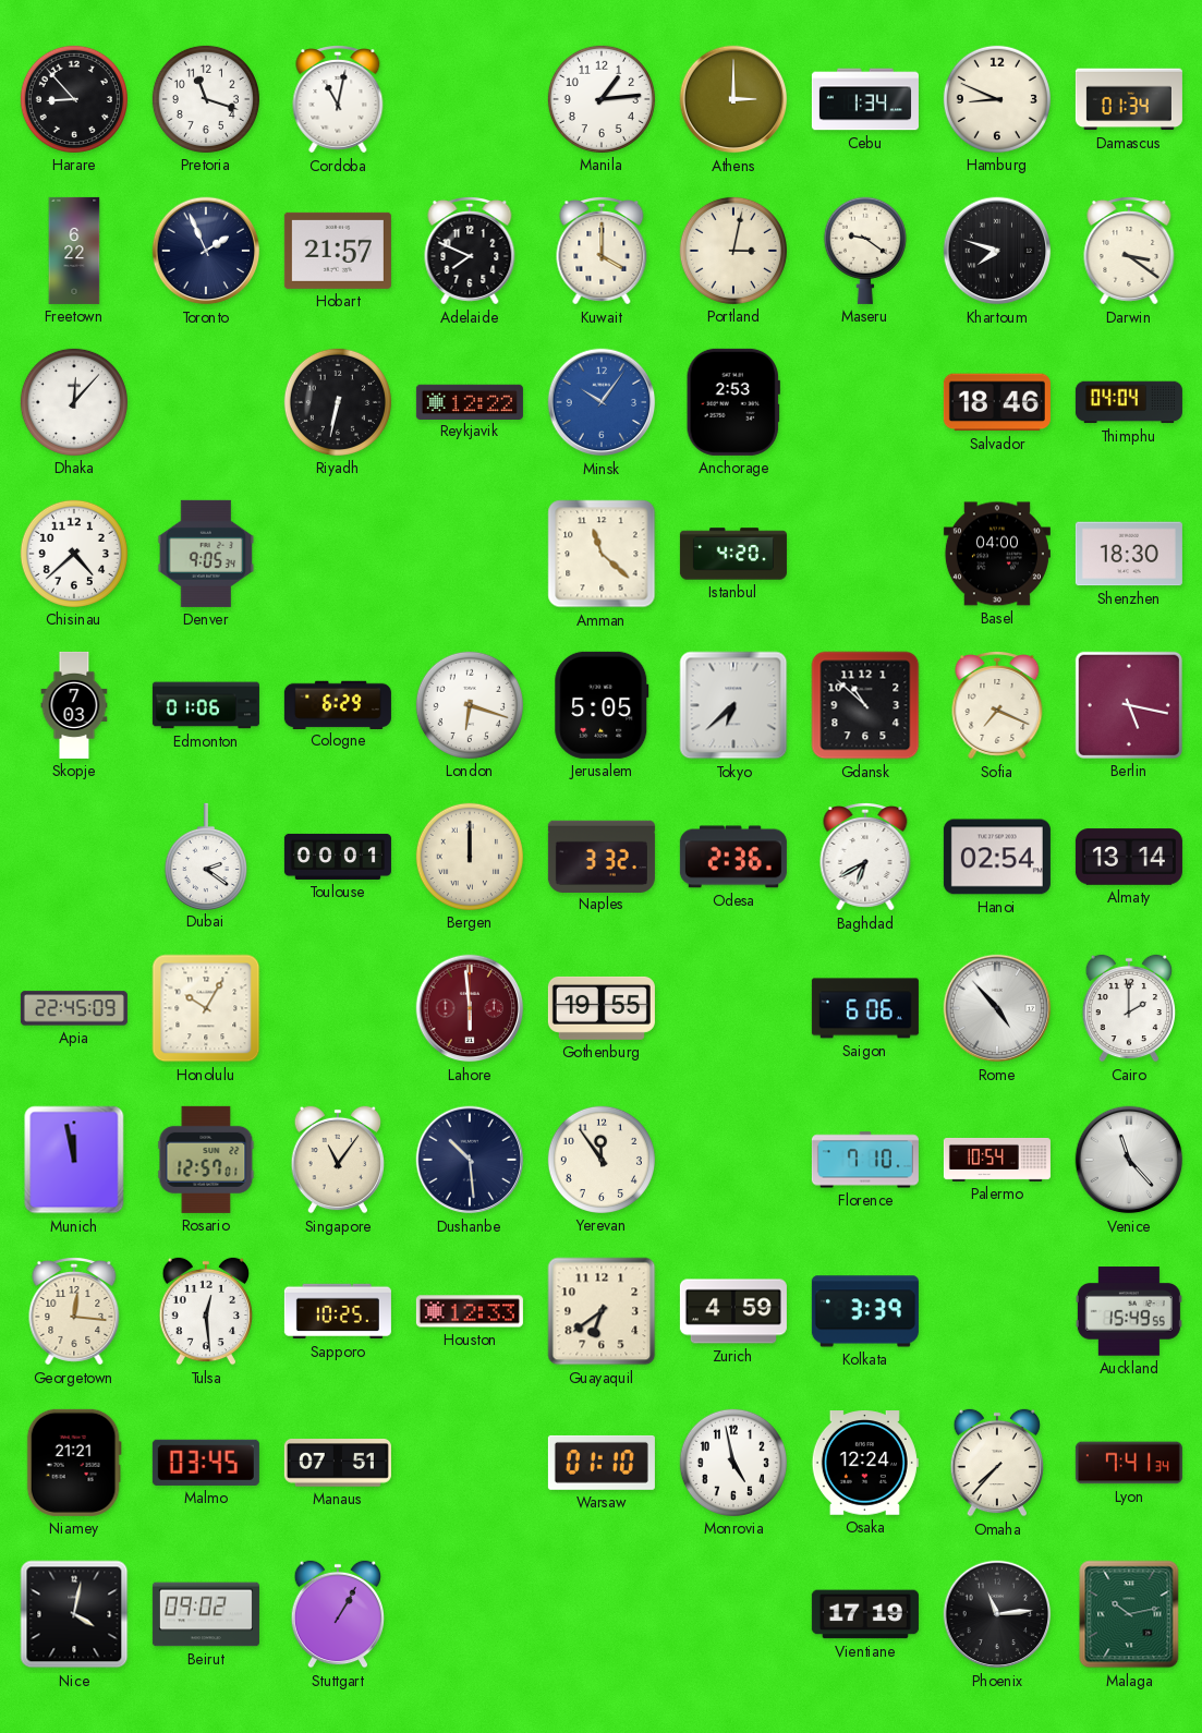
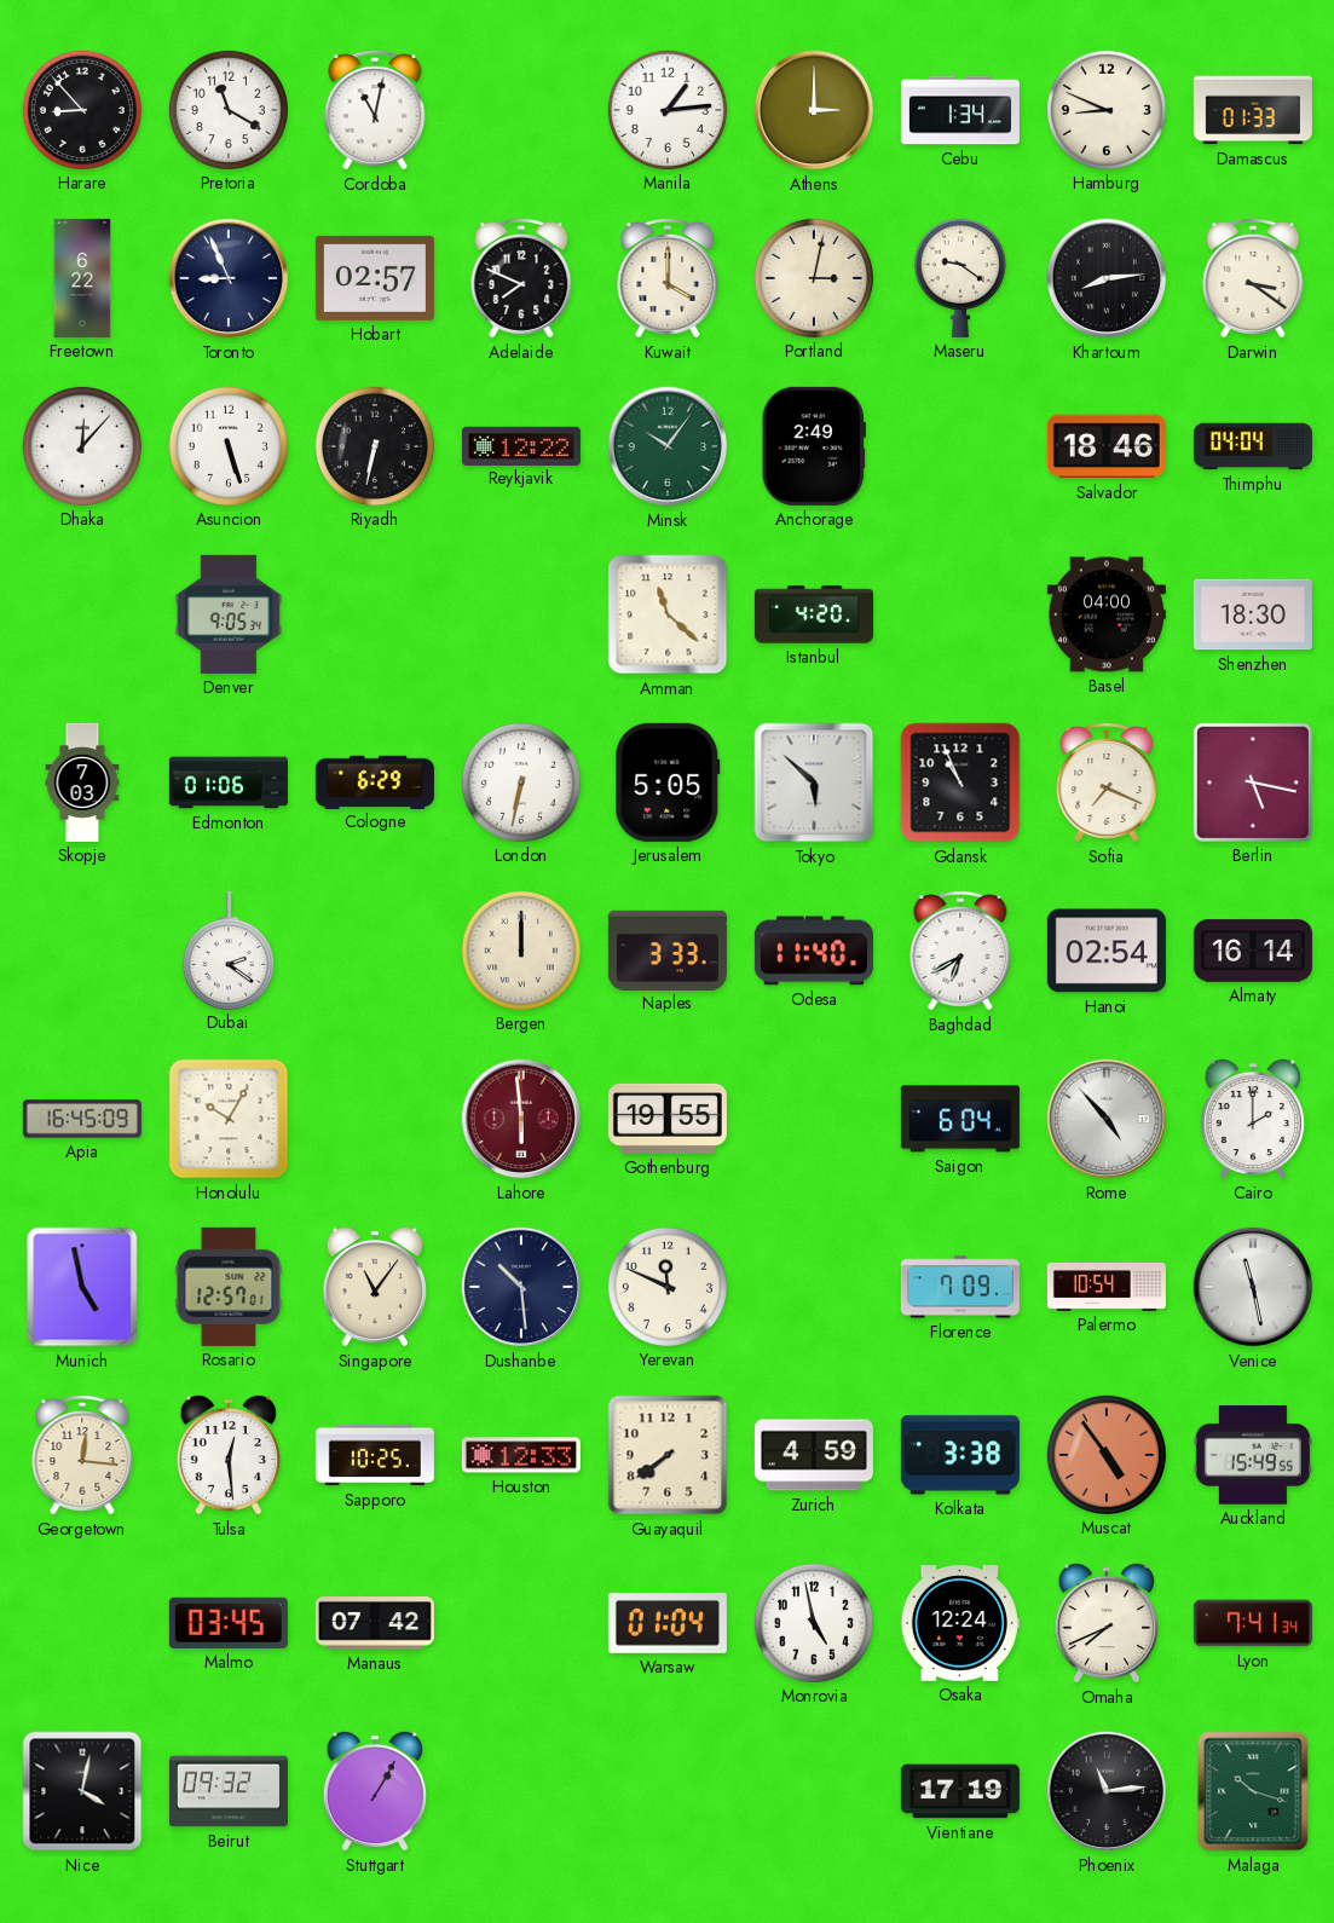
Pretoria: 11:18 -> 11:20 (229, 110)
Damascus: 01:34 -> 01:33 (1253, 110)
Toronto: 1:56 -> 8:56 (229, 278)
Hobart: 21:57 -> 02:57 (375, 278)
Khartoum: 7:48 -> 8:14 (1107, 278)
Asuncion: none -> 5:27 (229, 446)
Minsk dial: blue -> green (668, 446)
Anchorage: 2:53 -> 2:49 (814, 446)
Chisinau: 4:38 -> none (74, 554)
London: 6:18 -> 6:32 (521, 783)
Tokyo: 6:38 -> 5:52 (814, 783)
Gdansk: 10:52 -> 10:56 (960, 783)
Toulouse: 00:01 -> none (338, 857)
Naples: 3:32 -> 3:33 (668, 949)
Odesa: 2:36 -> 11:40 (814, 951)
Almaty: 13:14 -> 16:14 (1253, 951)
Apia: 22:45 -> 16:45 (82, 1119)
Saigon: 6:06 -> 6:04 (960, 1119)
Munich: 11:58 -> 4:58 (82, 1287)
Yerevan: 11:54 -> 11:49 (668, 1287)
Florence: 7:10 -> 7:09 (960, 1287)
Venice: 11:23 -> 11:28 (1253, 1287)
Guayaquil: 6:39 -> 7:39 (668, 1455)
Kolkata: 3:39 -> 3:38 (960, 1455)
Muscat: none -> 4:54 (1107, 1455)
Niamey: 21:21 -> none (74, 1463)
Manaus: 07:51 -> 07:42 (375, 1623)
Warsaw: 01:10 -> 01:04 (668, 1623)
Omaha: 7:37 -> 7:41 (1105, 1623)
Beirut: 09:02 -> 09:32 (229, 1791)
Malaga: 10:13 -> 10:18 (1253, 1791)
